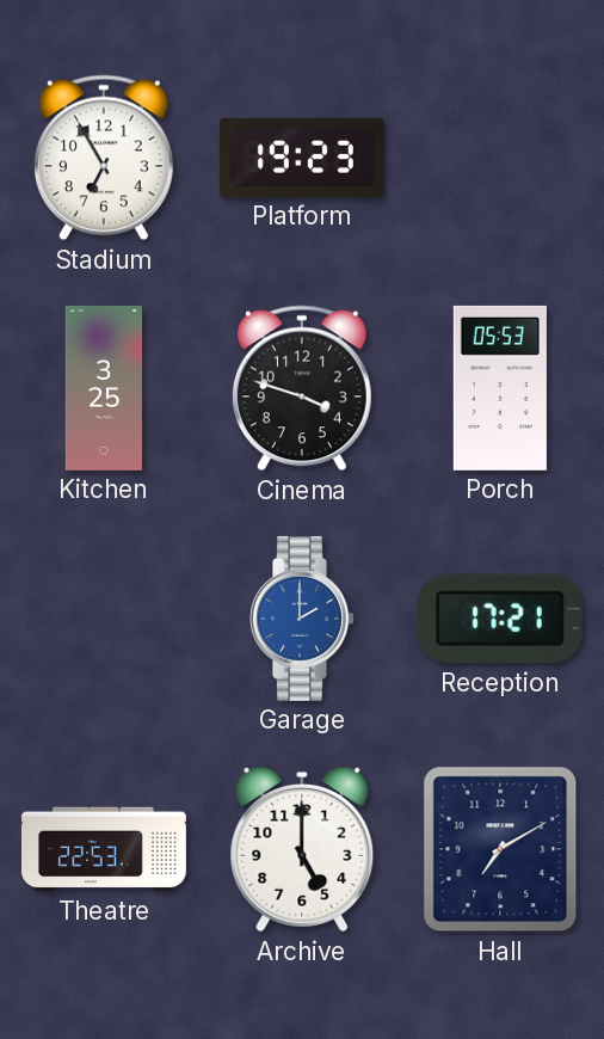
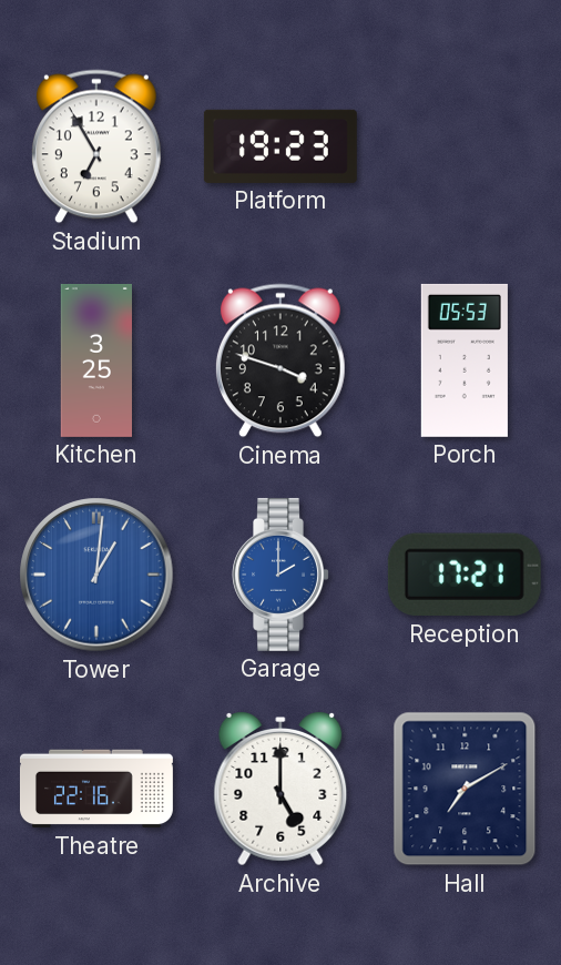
Tower: none -> 1:01 (96, 575)
Theatre: 22:53 -> 22:16 (96, 789)
